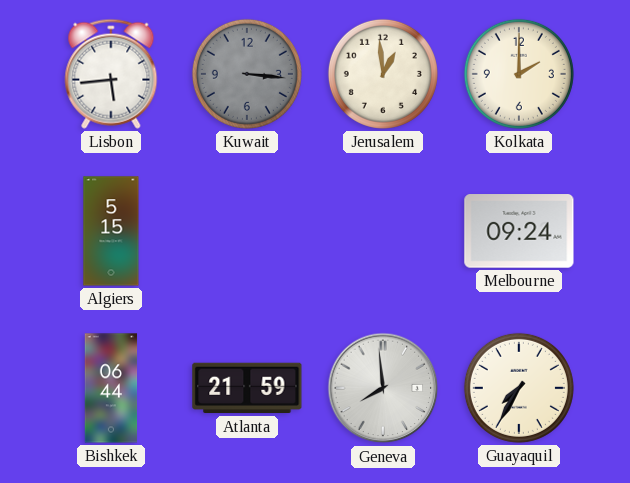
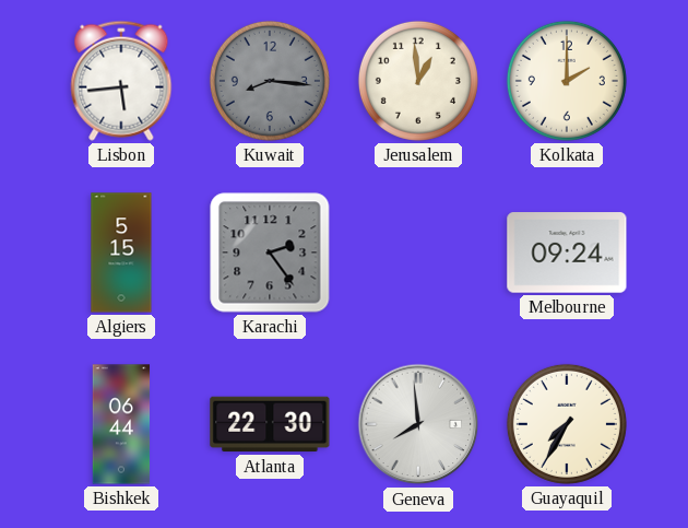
Kuwait: 3:16 -> 8:16 (270, 81)
Karachi: none -> 2:24 (270, 253)
Atlanta: 21:59 -> 22:30 (270, 424)
